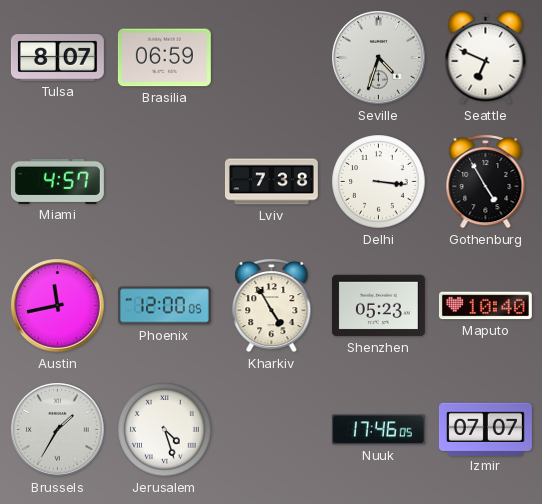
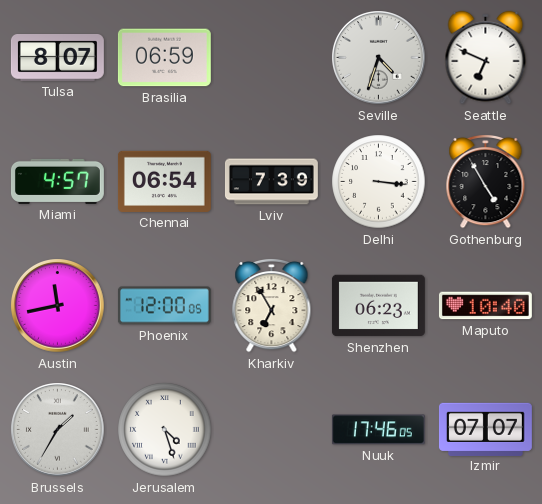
Chennai: none -> 06:54 (164, 181)
Lviv: 7:38 -> 7:39 (271, 182)
Kharkiv: 4:55 -> 6:55 (272, 305)
Shenzhen: 05:23 -> 06:23 (378, 306)
